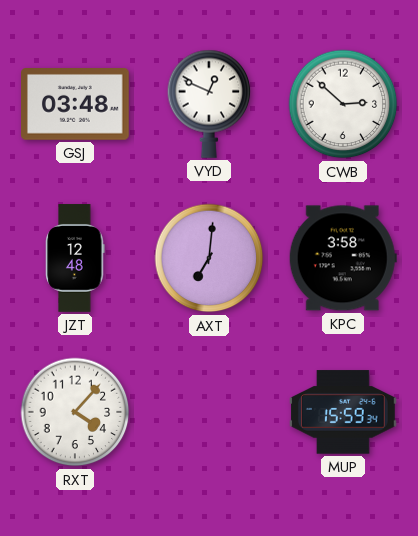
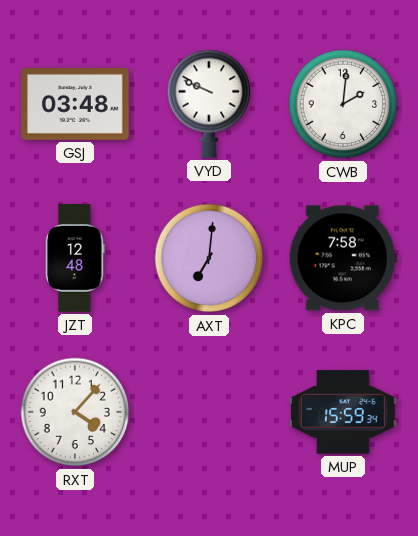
VYD: 12:49 -> 9:49 (209, 104)
CWB: 2:52 -> 2:01 (343, 104)
KPC: 3:58 -> 7:58 (343, 258)
